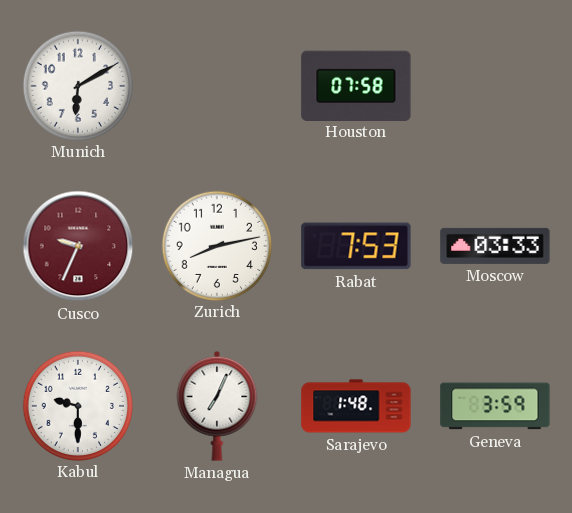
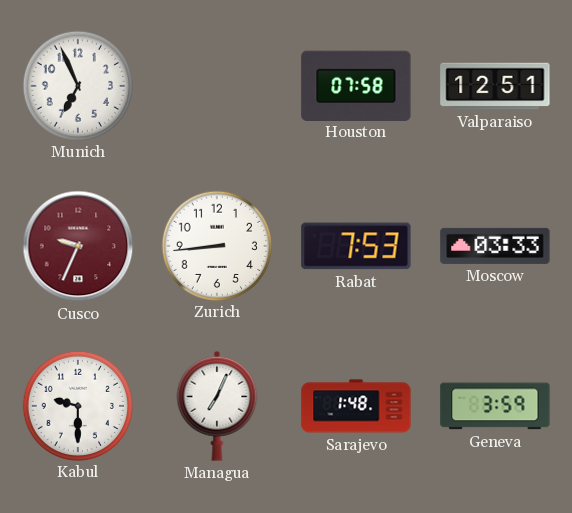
Munich: 6:10 -> 6:56 (77, 85)
Valparaiso: none -> 12:51 (495, 86)
Zurich: 8:13 -> 8:44 (216, 245)
